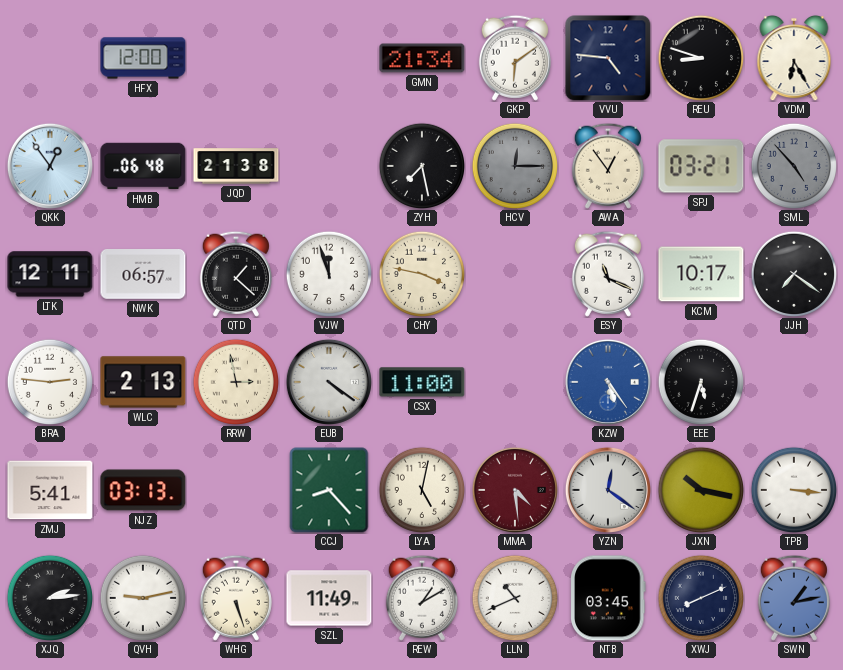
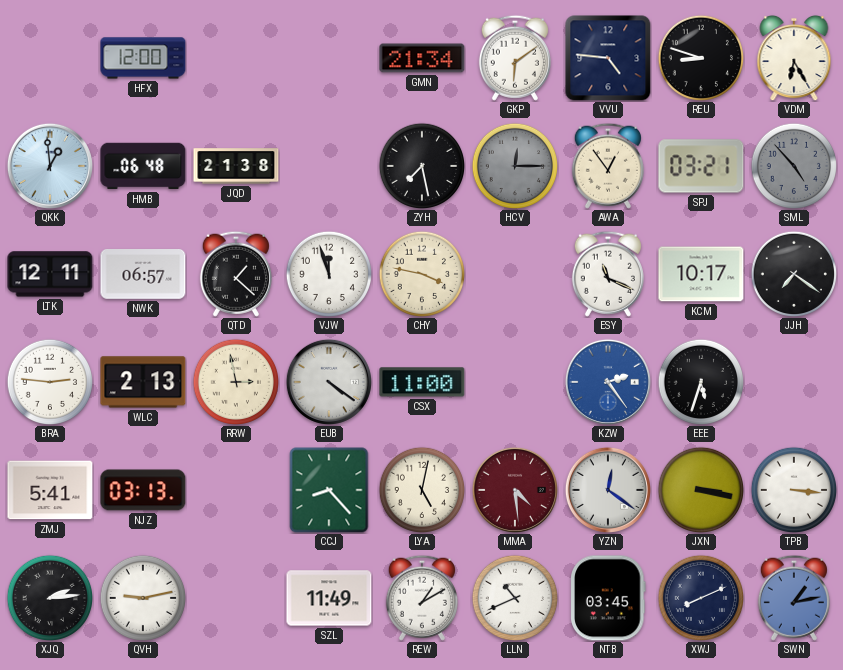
QKK: 12:54 -> 12:59 (50, 166)
KZW: 5:24 -> 2:24 (608, 382)
JXN: 10:17 -> 3:17 (700, 489)
WHG: 5:27 -> none (236, 598)
